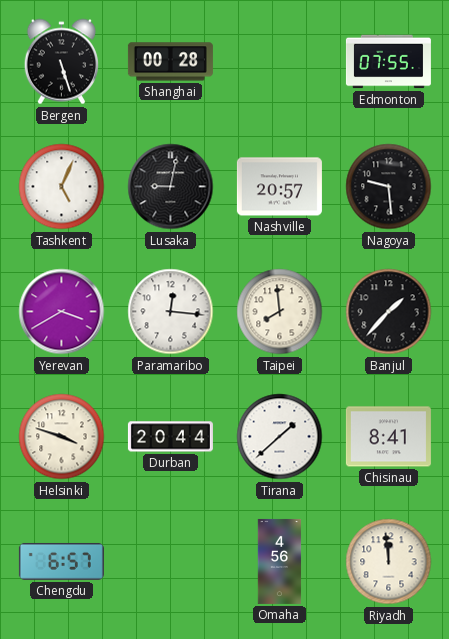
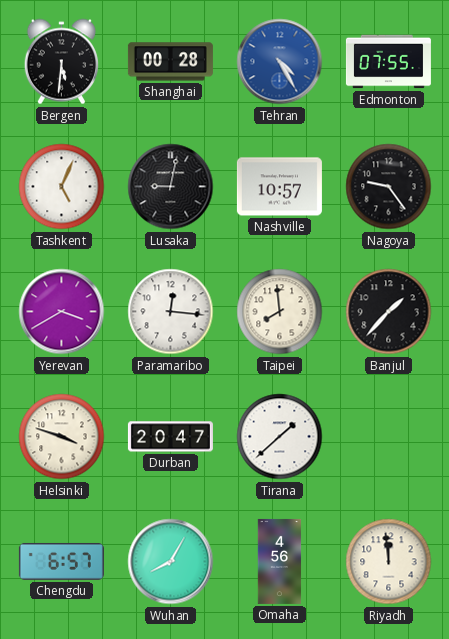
Bergen: 5:27 -> 5:31 (61, 62)
Tehran: none -> 4:25 (280, 62)
Nashville: 20:57 -> 10:57 (279, 187)
Nagoya: 9:29 -> 9:24 (389, 187)
Durban: 20:44 -> 20:47 (170, 437)
Chisinau: 8:41 -> none (388, 437)
Wuhan: none -> 8:05 (171, 562)
